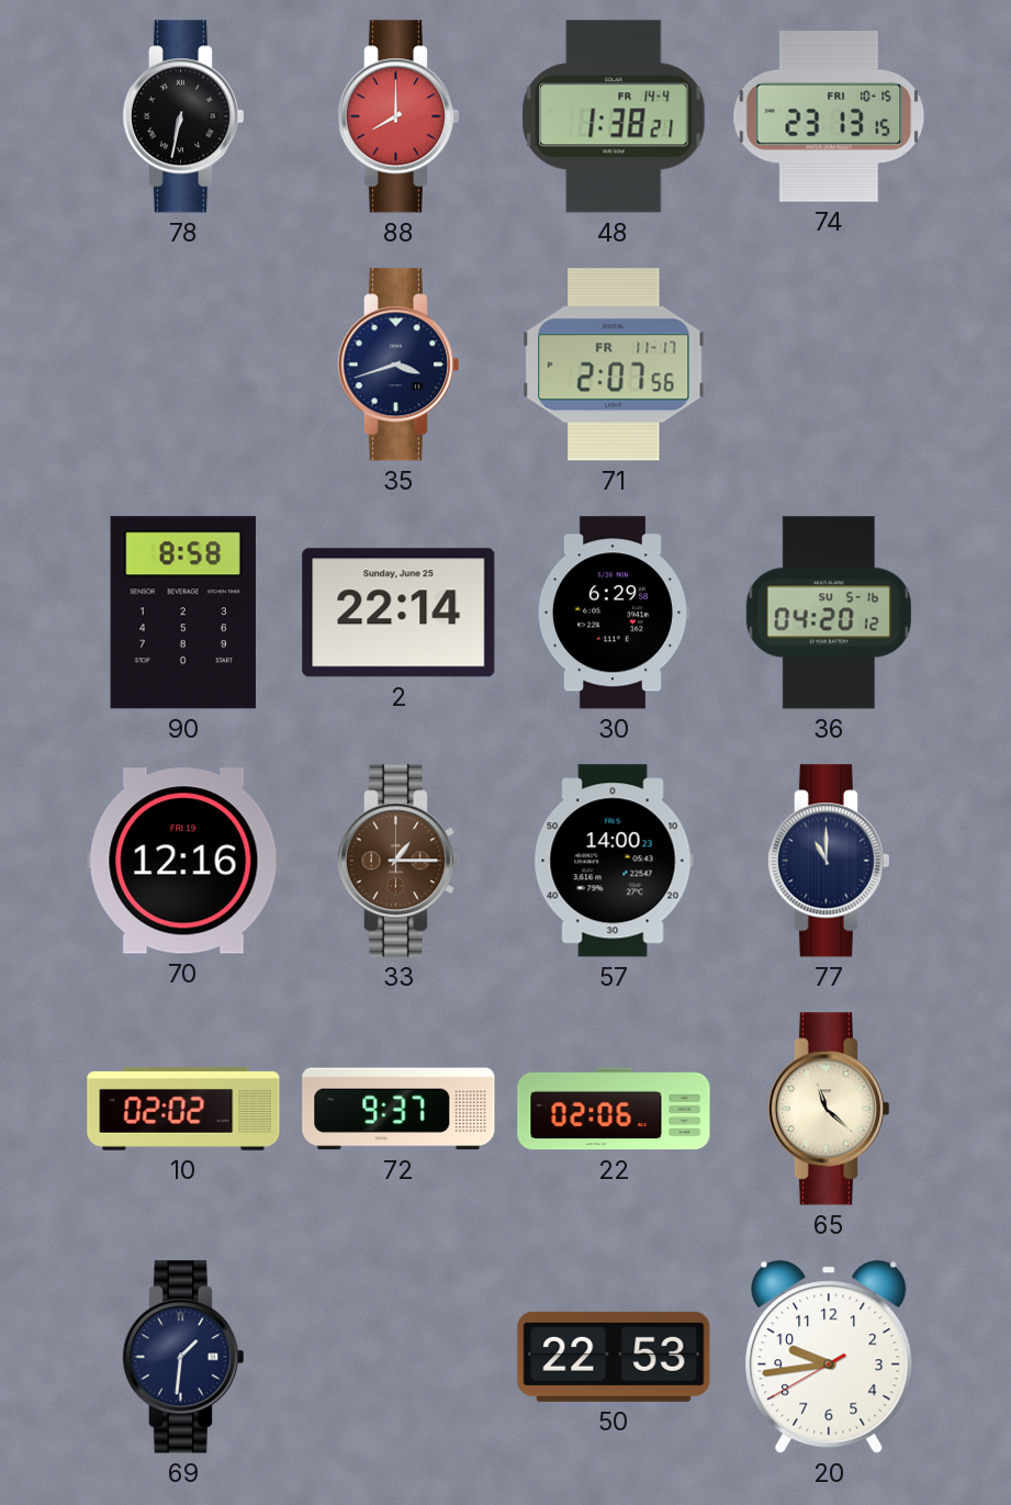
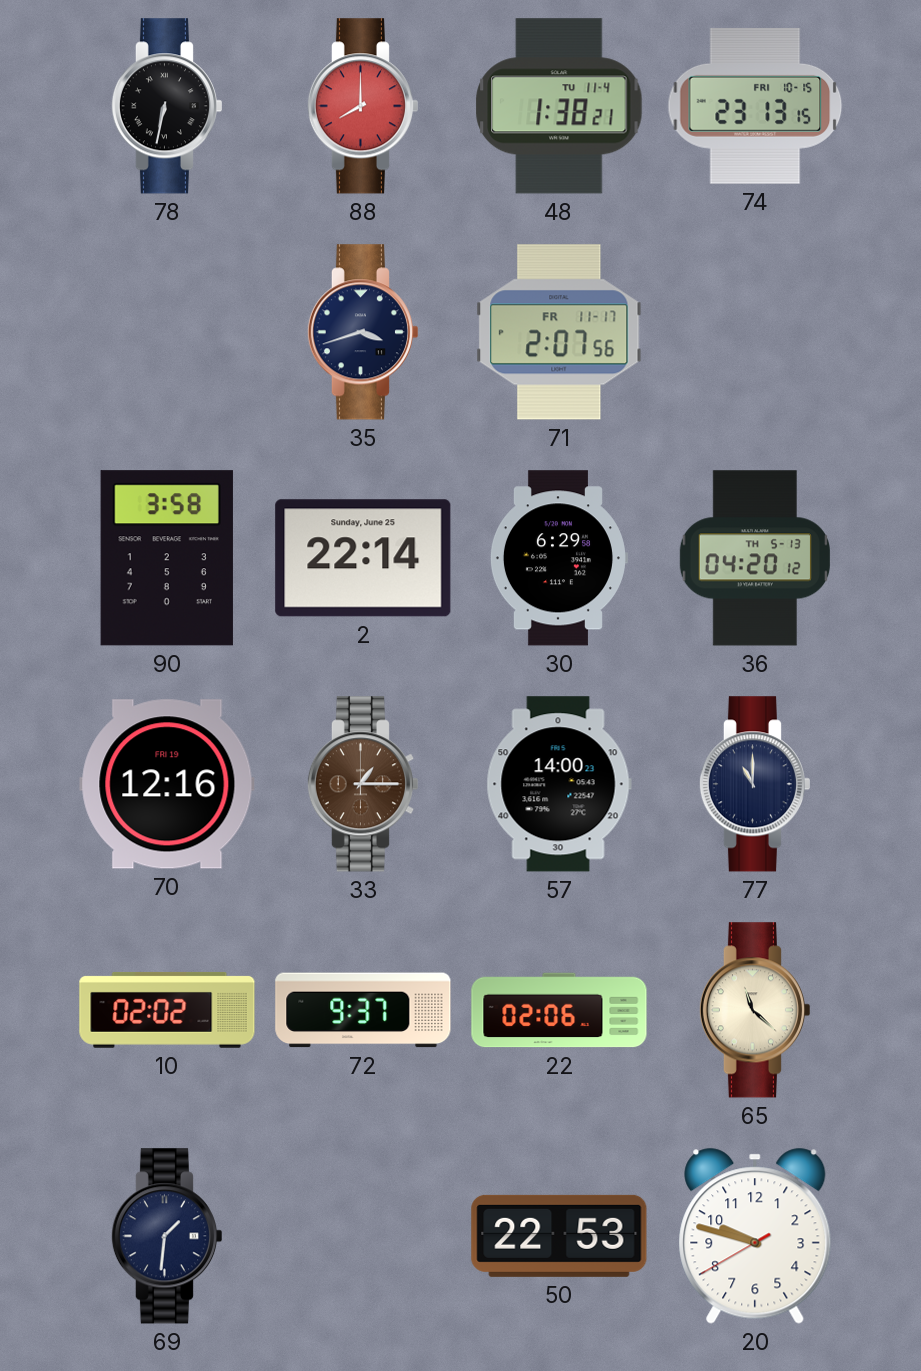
48 date: FR 14-4 -> TU 11-4 (559, 106)
90: 8:58 -> 3:58 (167, 558)
36 date: SU 5-16 -> TH 5-13 (755, 558)
20: 9:43 -> 9:47 (755, 1236)
